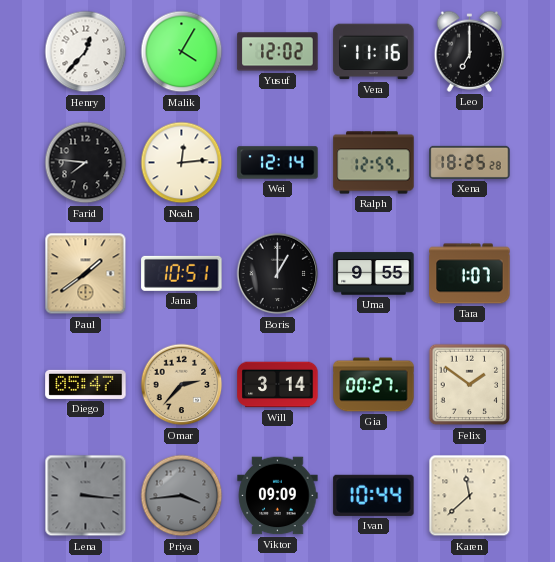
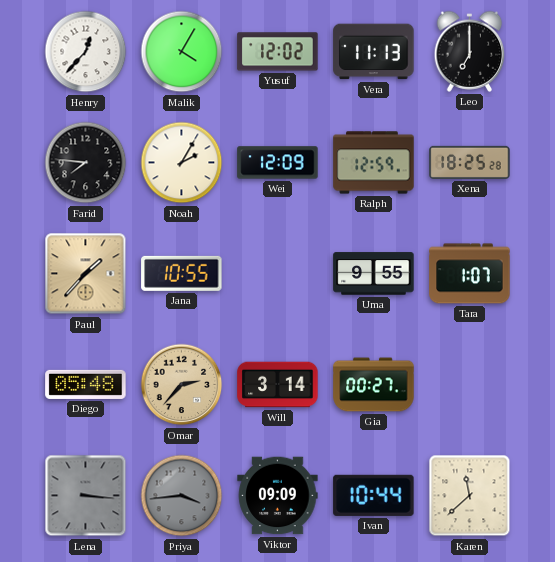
Vera: 11:16 -> 11:13 (374, 52)
Noah: 12:14 -> 2:05 (182, 163)
Wei: 12:14 -> 12:09 (278, 163)
Paul: 1:39 -> 1:37 (86, 274)
Jana: 10:51 -> 10:55 (182, 273)
Boris: 1:00 -> none (278, 274)
Diego: 05:47 -> 05:48 (86, 384)
Felix: 1:51 -> none (470, 385)
